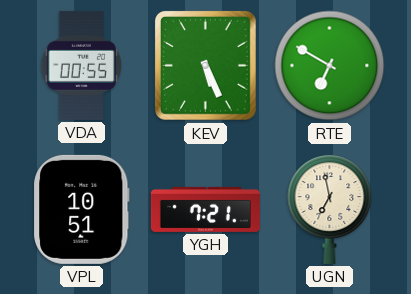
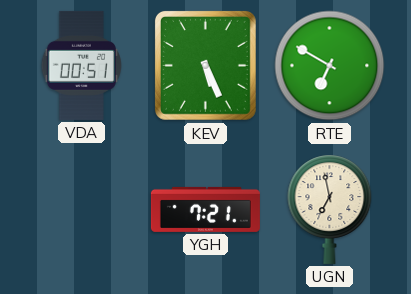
VDA: 00:55 -> 00:51 (81, 65)
VPL: 10:51 -> none (82, 209)
